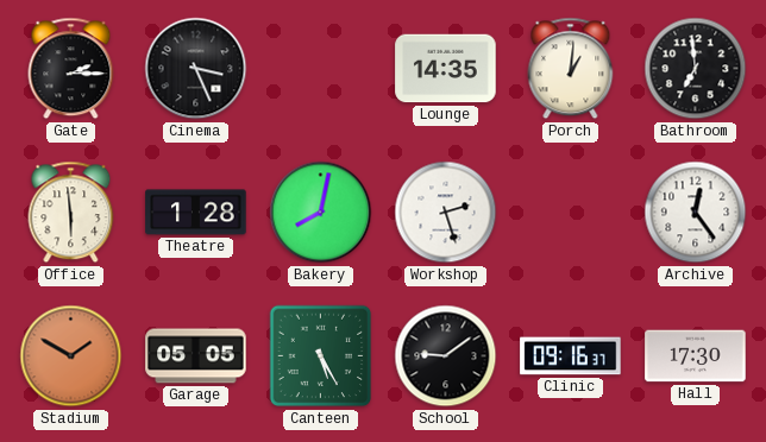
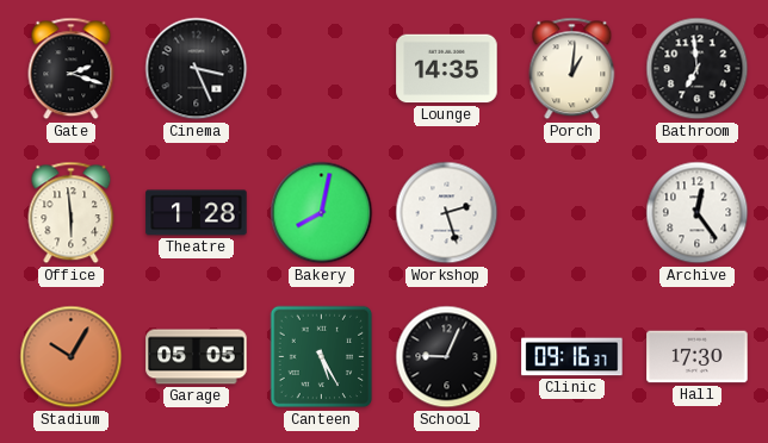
Gate: 2:15 -> 2:18 (72, 69)
Stadium: 1:50 -> 10:05 (72, 357)
School: 9:09 -> 9:04 (447, 357)
